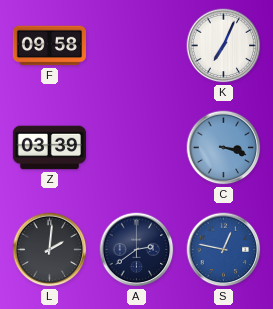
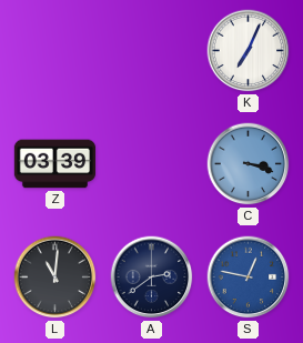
F: 09:58 -> none (50, 46)
L: 2:01 -> 11:01 (55, 278)
